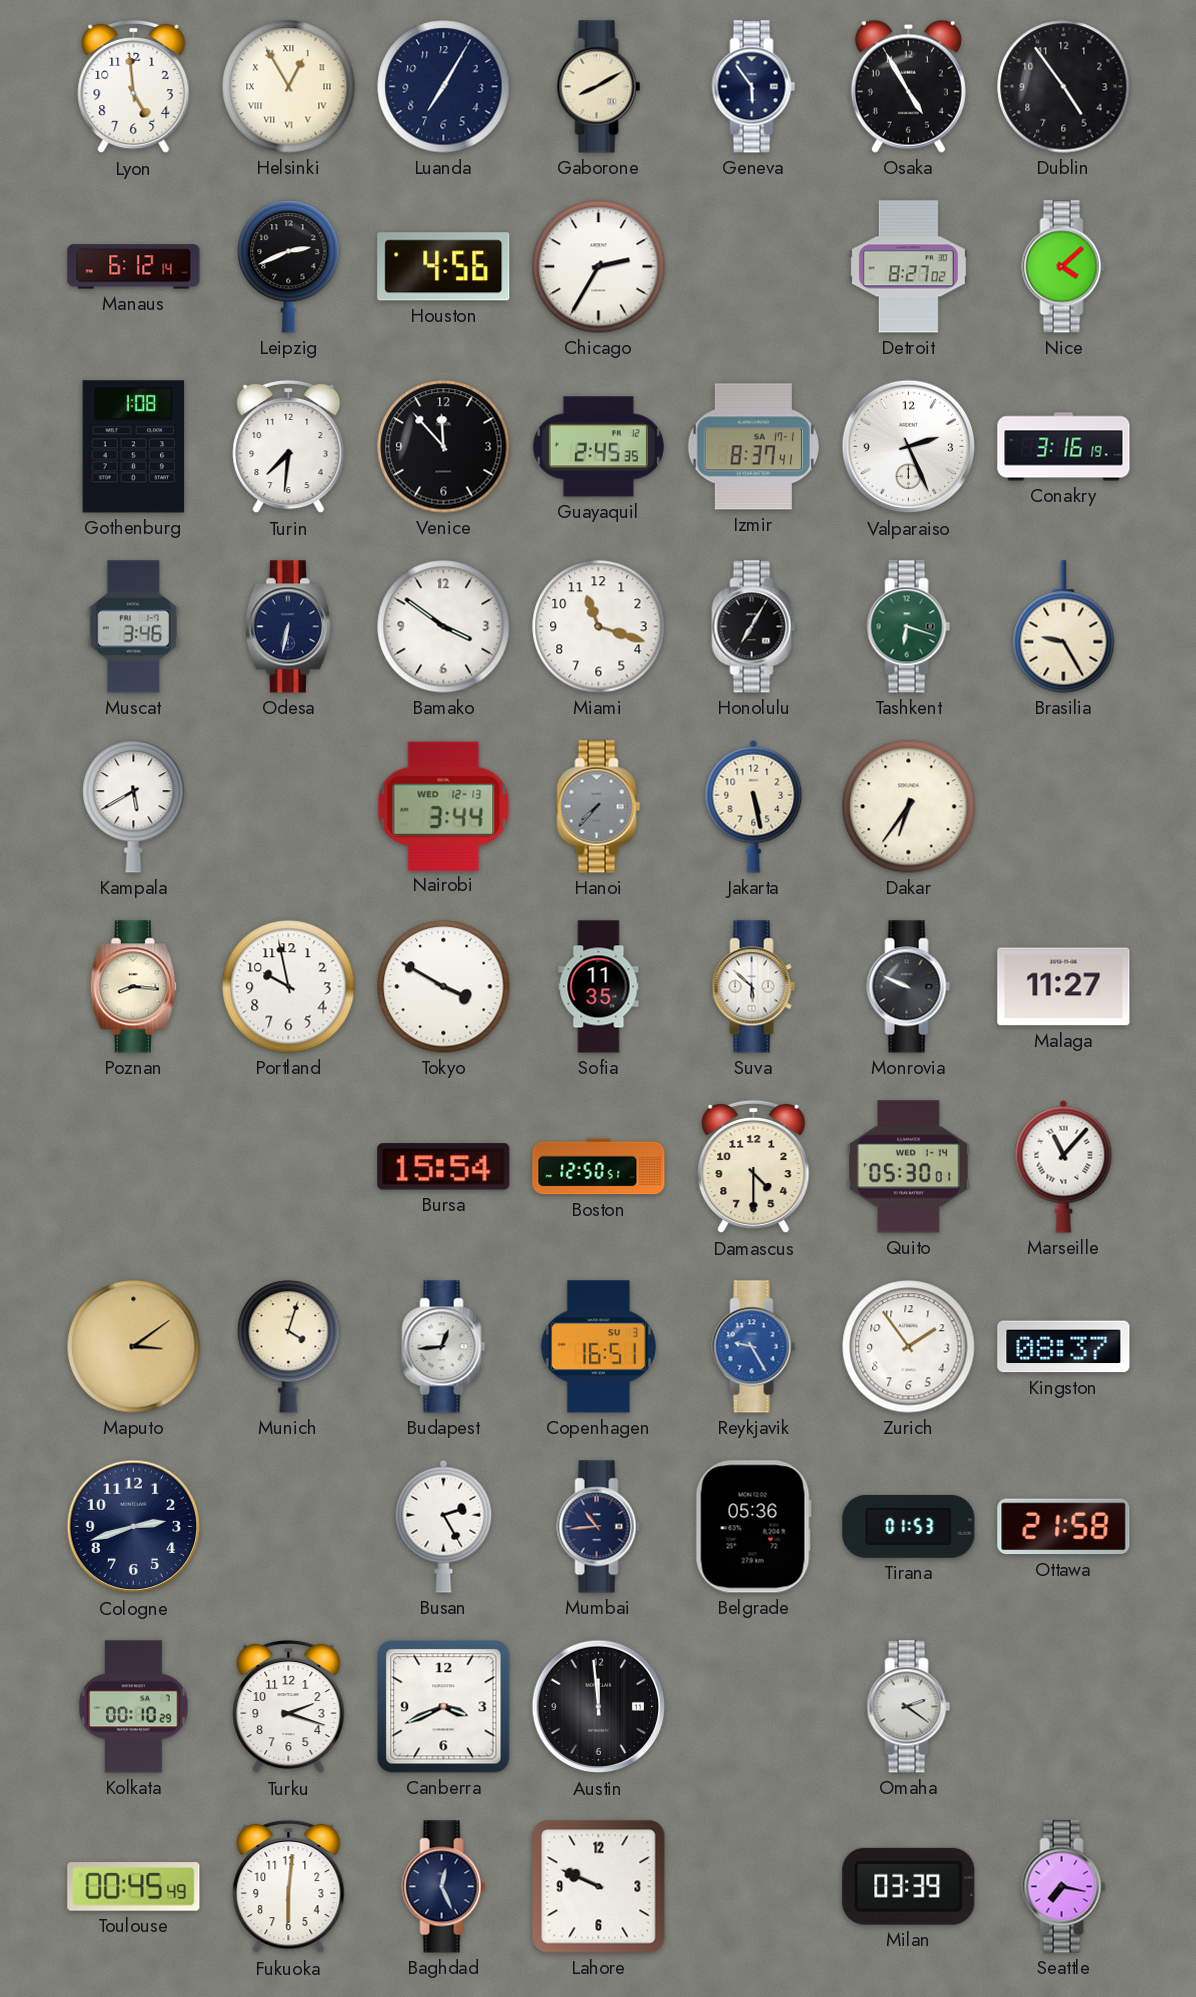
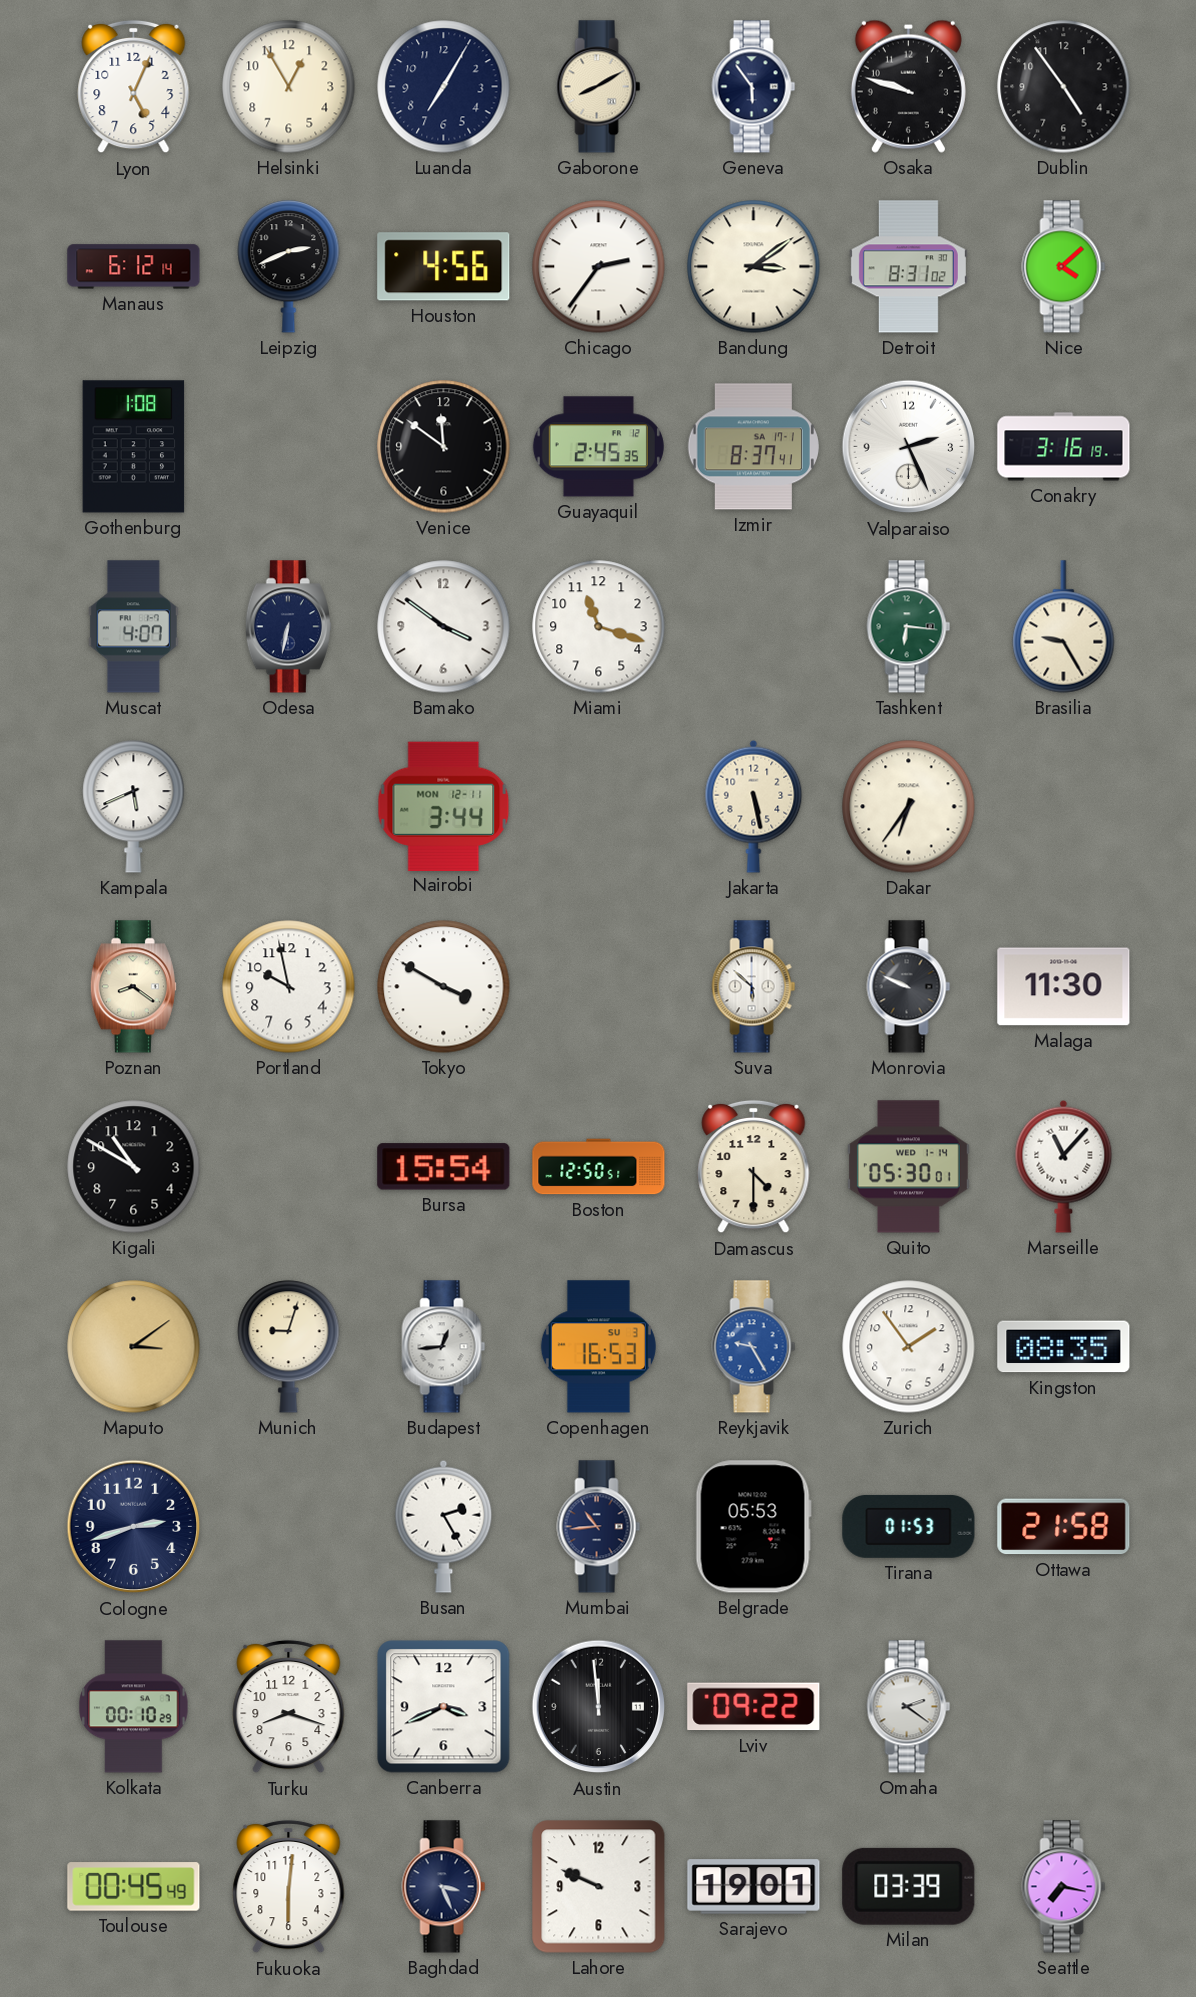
Lyon: 4:59 -> 5:04 (134, 87)
Helsinki numerals: Roman -> Arabic (289, 87)
Osaka: 4:55 -> 9:48 (908, 86)
Chicago: 2:35 -> 2:36 (599, 267)
Bandung: none -> 3:09 (754, 267)
Detroit: 8:27 -> 8:31 (908, 267)
Turin: 7:31 -> none (289, 447)
Venice: 11:53 -> 11:51 (444, 447)
Muscat: 3:46 -> 4:07 (133, 627)
Honolulu: 7:05 -> none (754, 627)
Tashkent: 6:18 -> 6:16 (909, 627)
Kampala: 5:40 -> 5:41 (134, 807)
Nairobi date: WED 12-13 -> MON 12-11 (444, 806)
Hanoi: 7:37 -> none (599, 807)
Poznan: 8:16 -> 8:21 (133, 987)
Sofia: 11:35 -> none (599, 987)
Malaga: 11:27 -> 11:30 (1064, 987)
Kigali: none -> 10:50 (134, 1167)
Munich: 4:03 -> 9:03 (289, 1347)
Copenhagen: 16:51 -> 16:53 (598, 1347)
Kingston: 08:37 -> 08:35 (1064, 1347)
Belgrade: 05:36 -> 05:53 (753, 1527)
Turku: 2:18 -> 8:18 (289, 1707)
Lviv: none -> 09:22 (754, 1707)
Baghdad: 12:26 -> 3:26 (444, 1887)
Sarajevo: none -> 19:01 (754, 1887)
